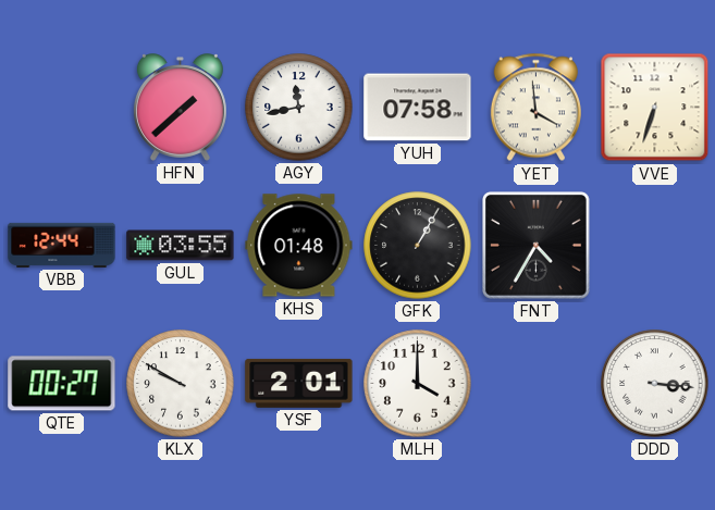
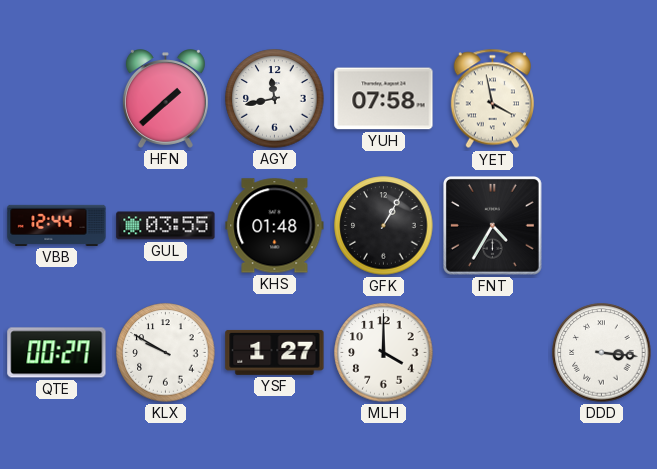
YET: 3:59 -> 3:58 (492, 99)
VVE: 6:33 -> none (655, 108)
YSF: 2:01 -> 1:27 (275, 352)
